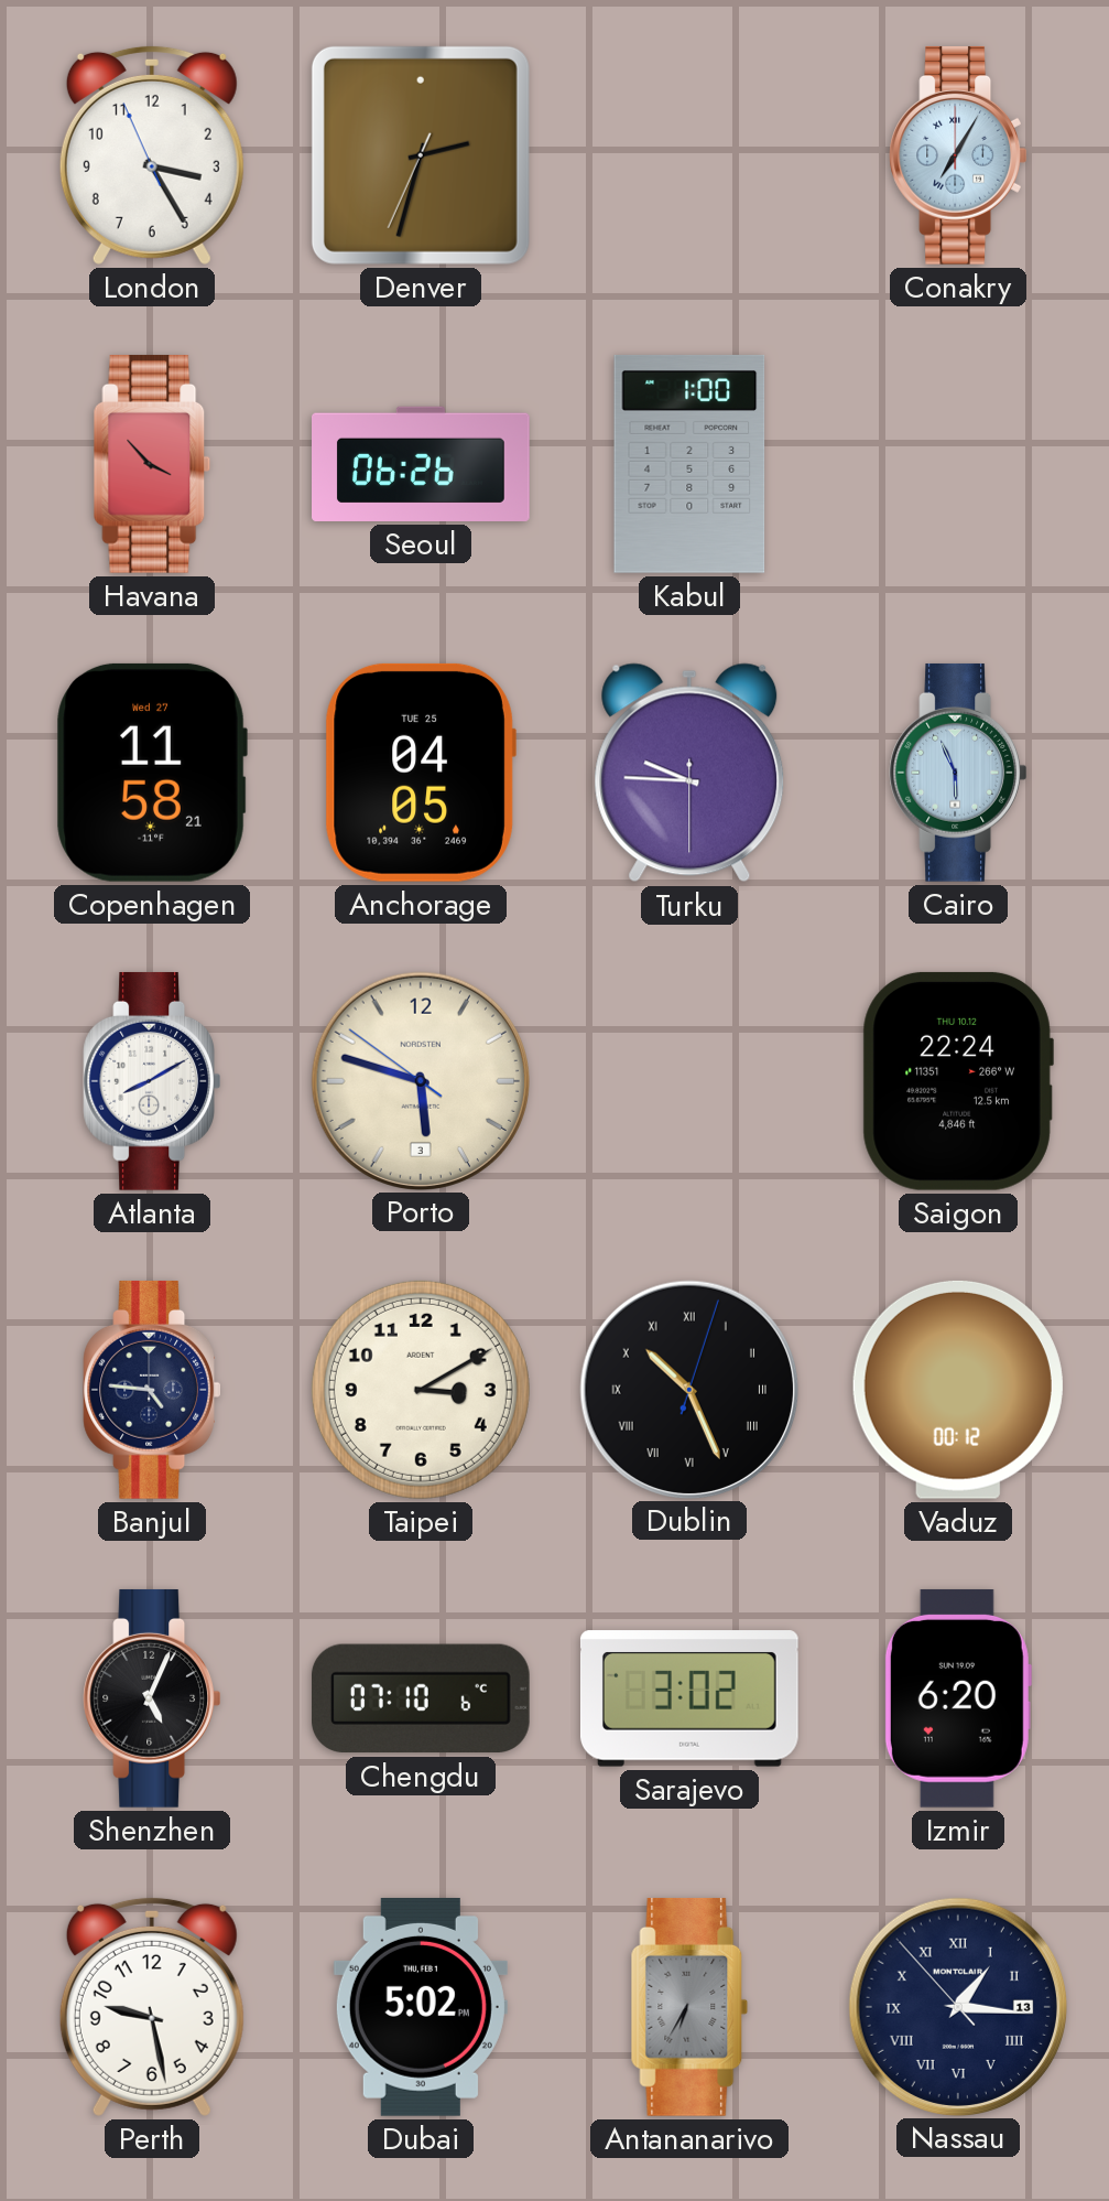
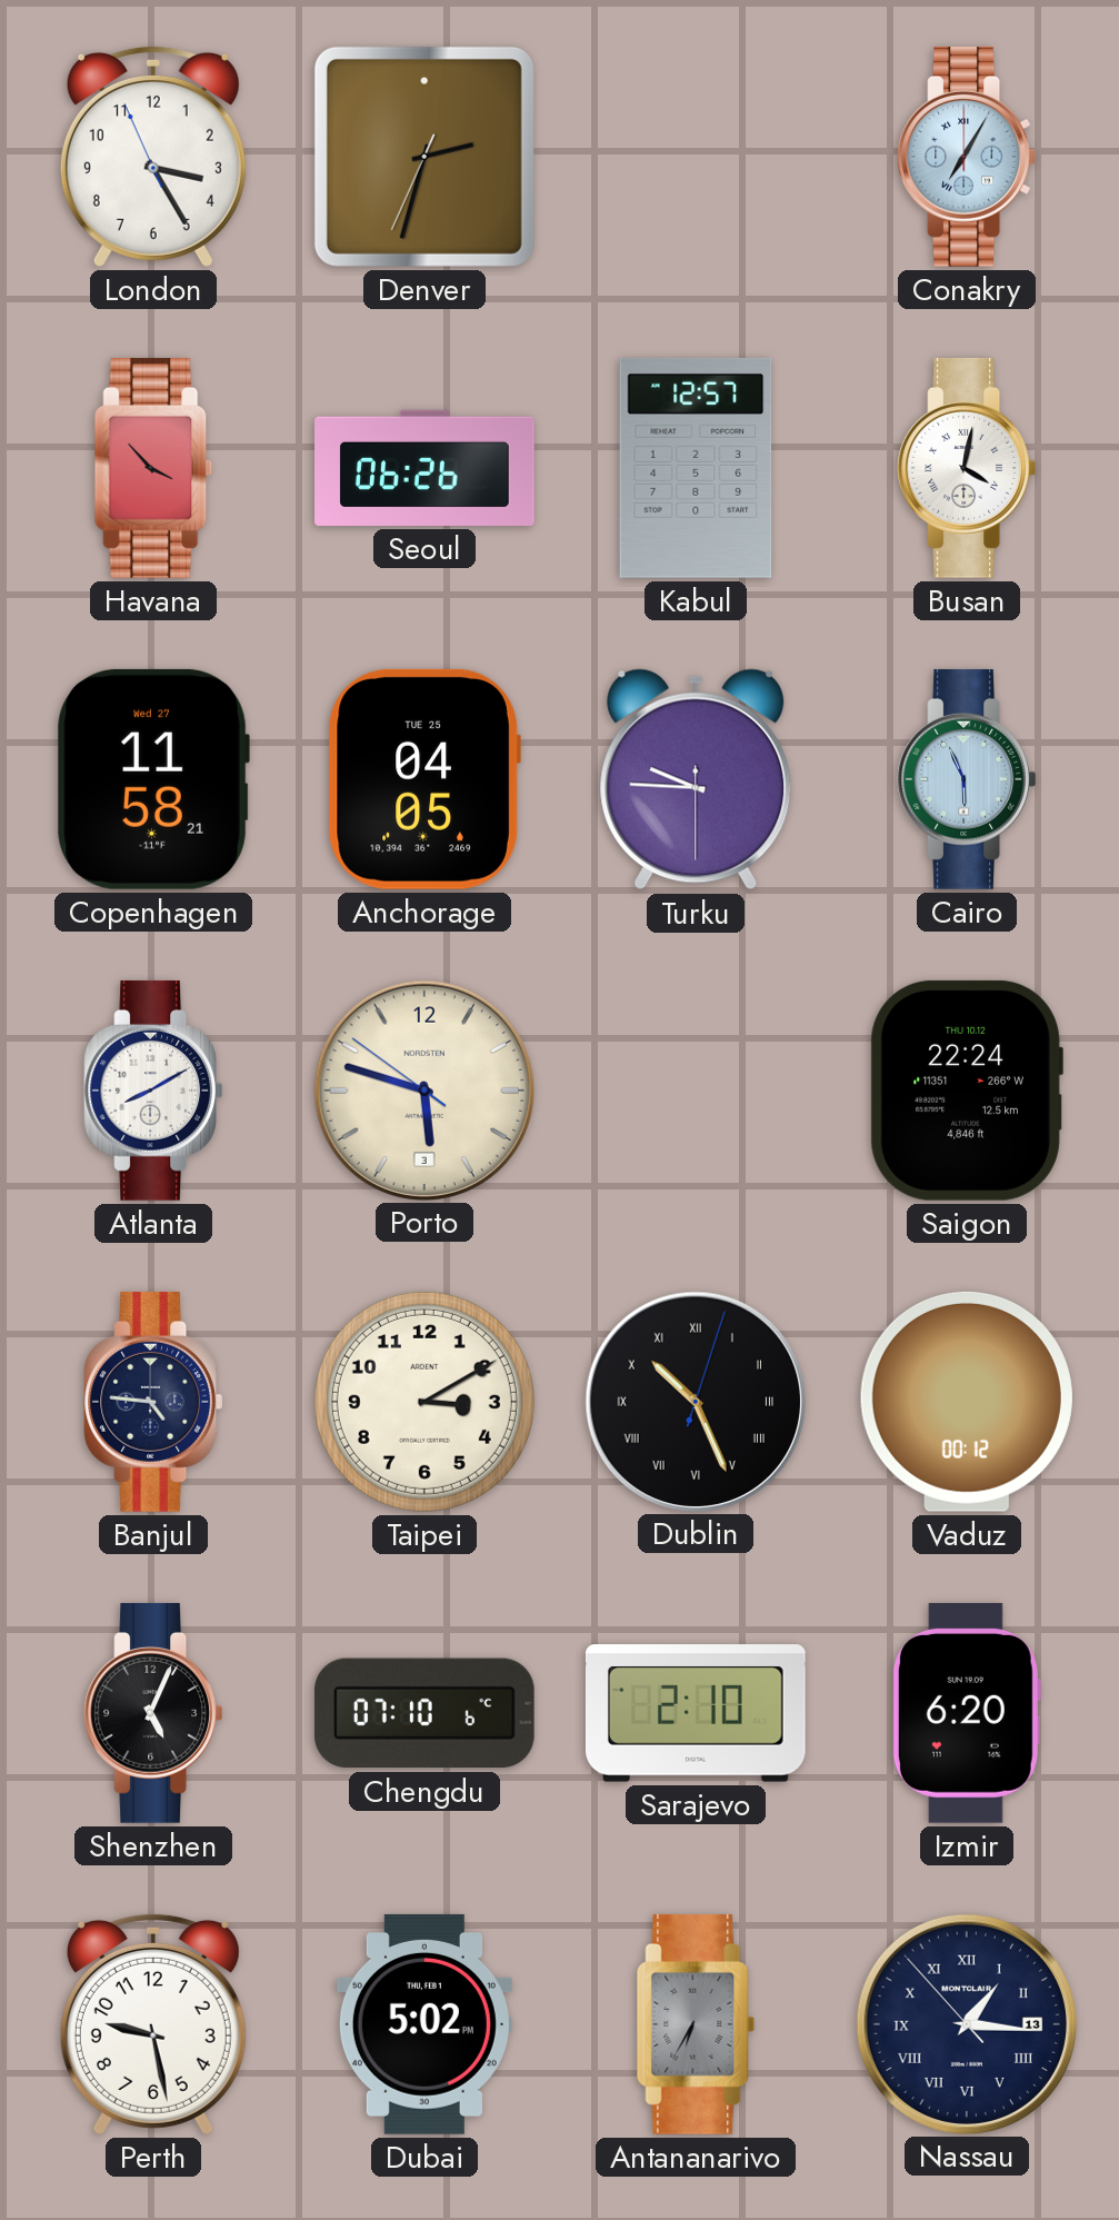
Kabul: 1:00 -> 12:57 (696, 468)
Busan: none -> 4:02 (966, 468)
Sarajevo: 3:02 -> 2:10 (696, 1713)
